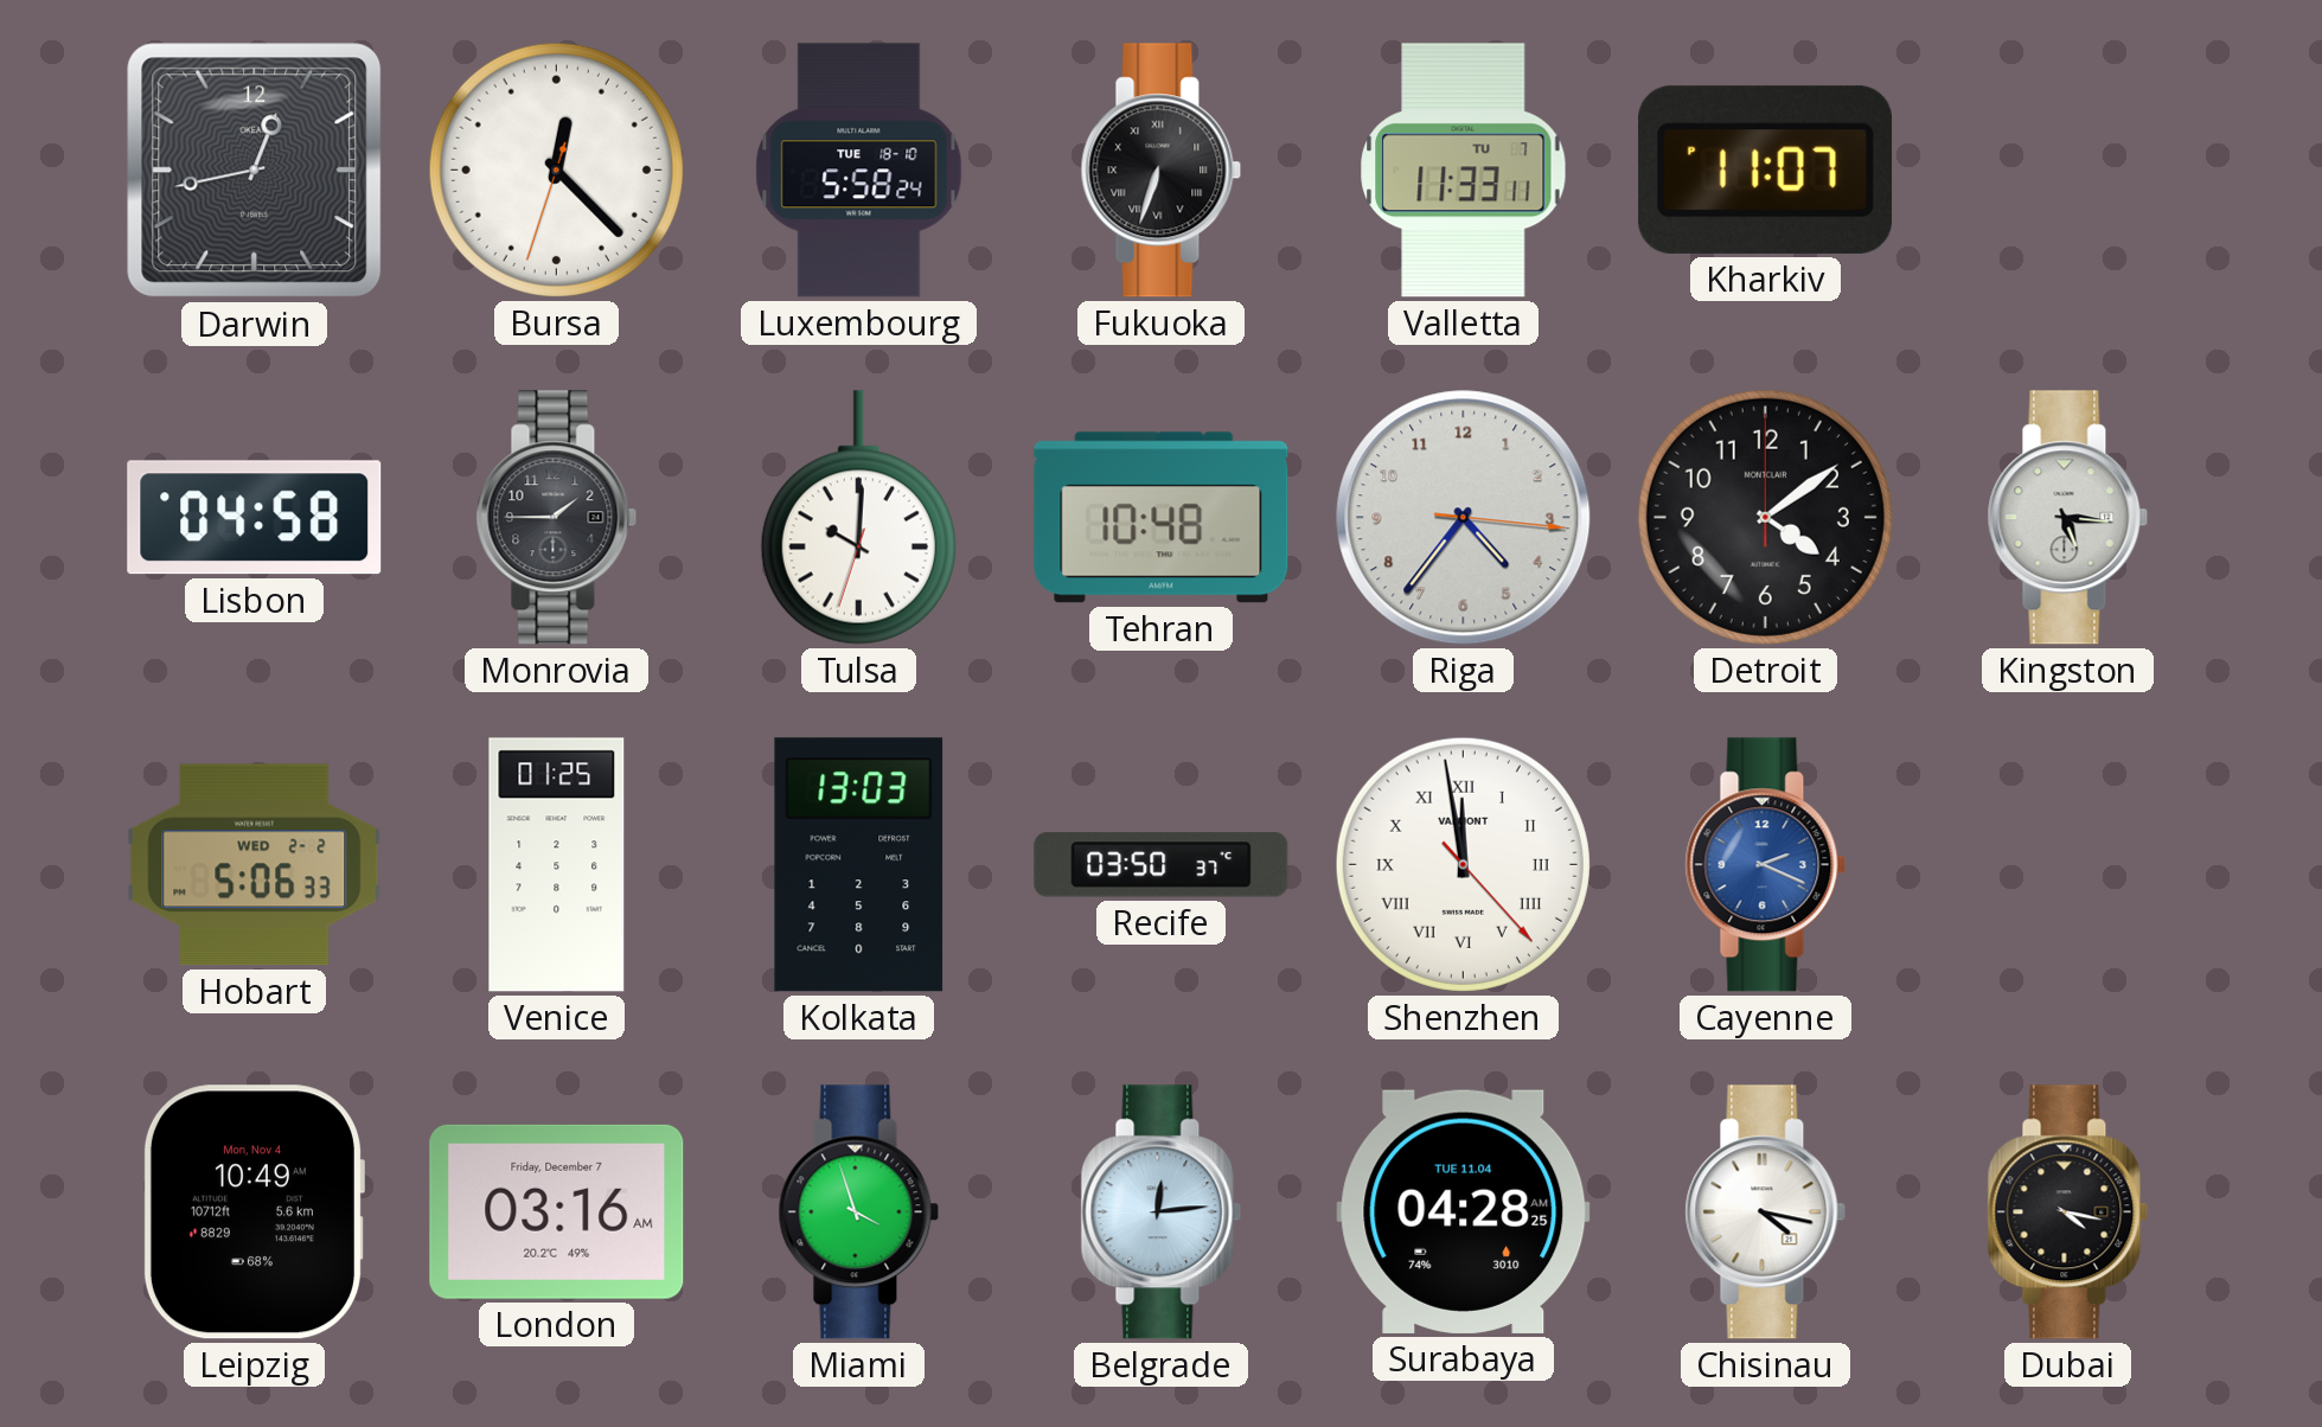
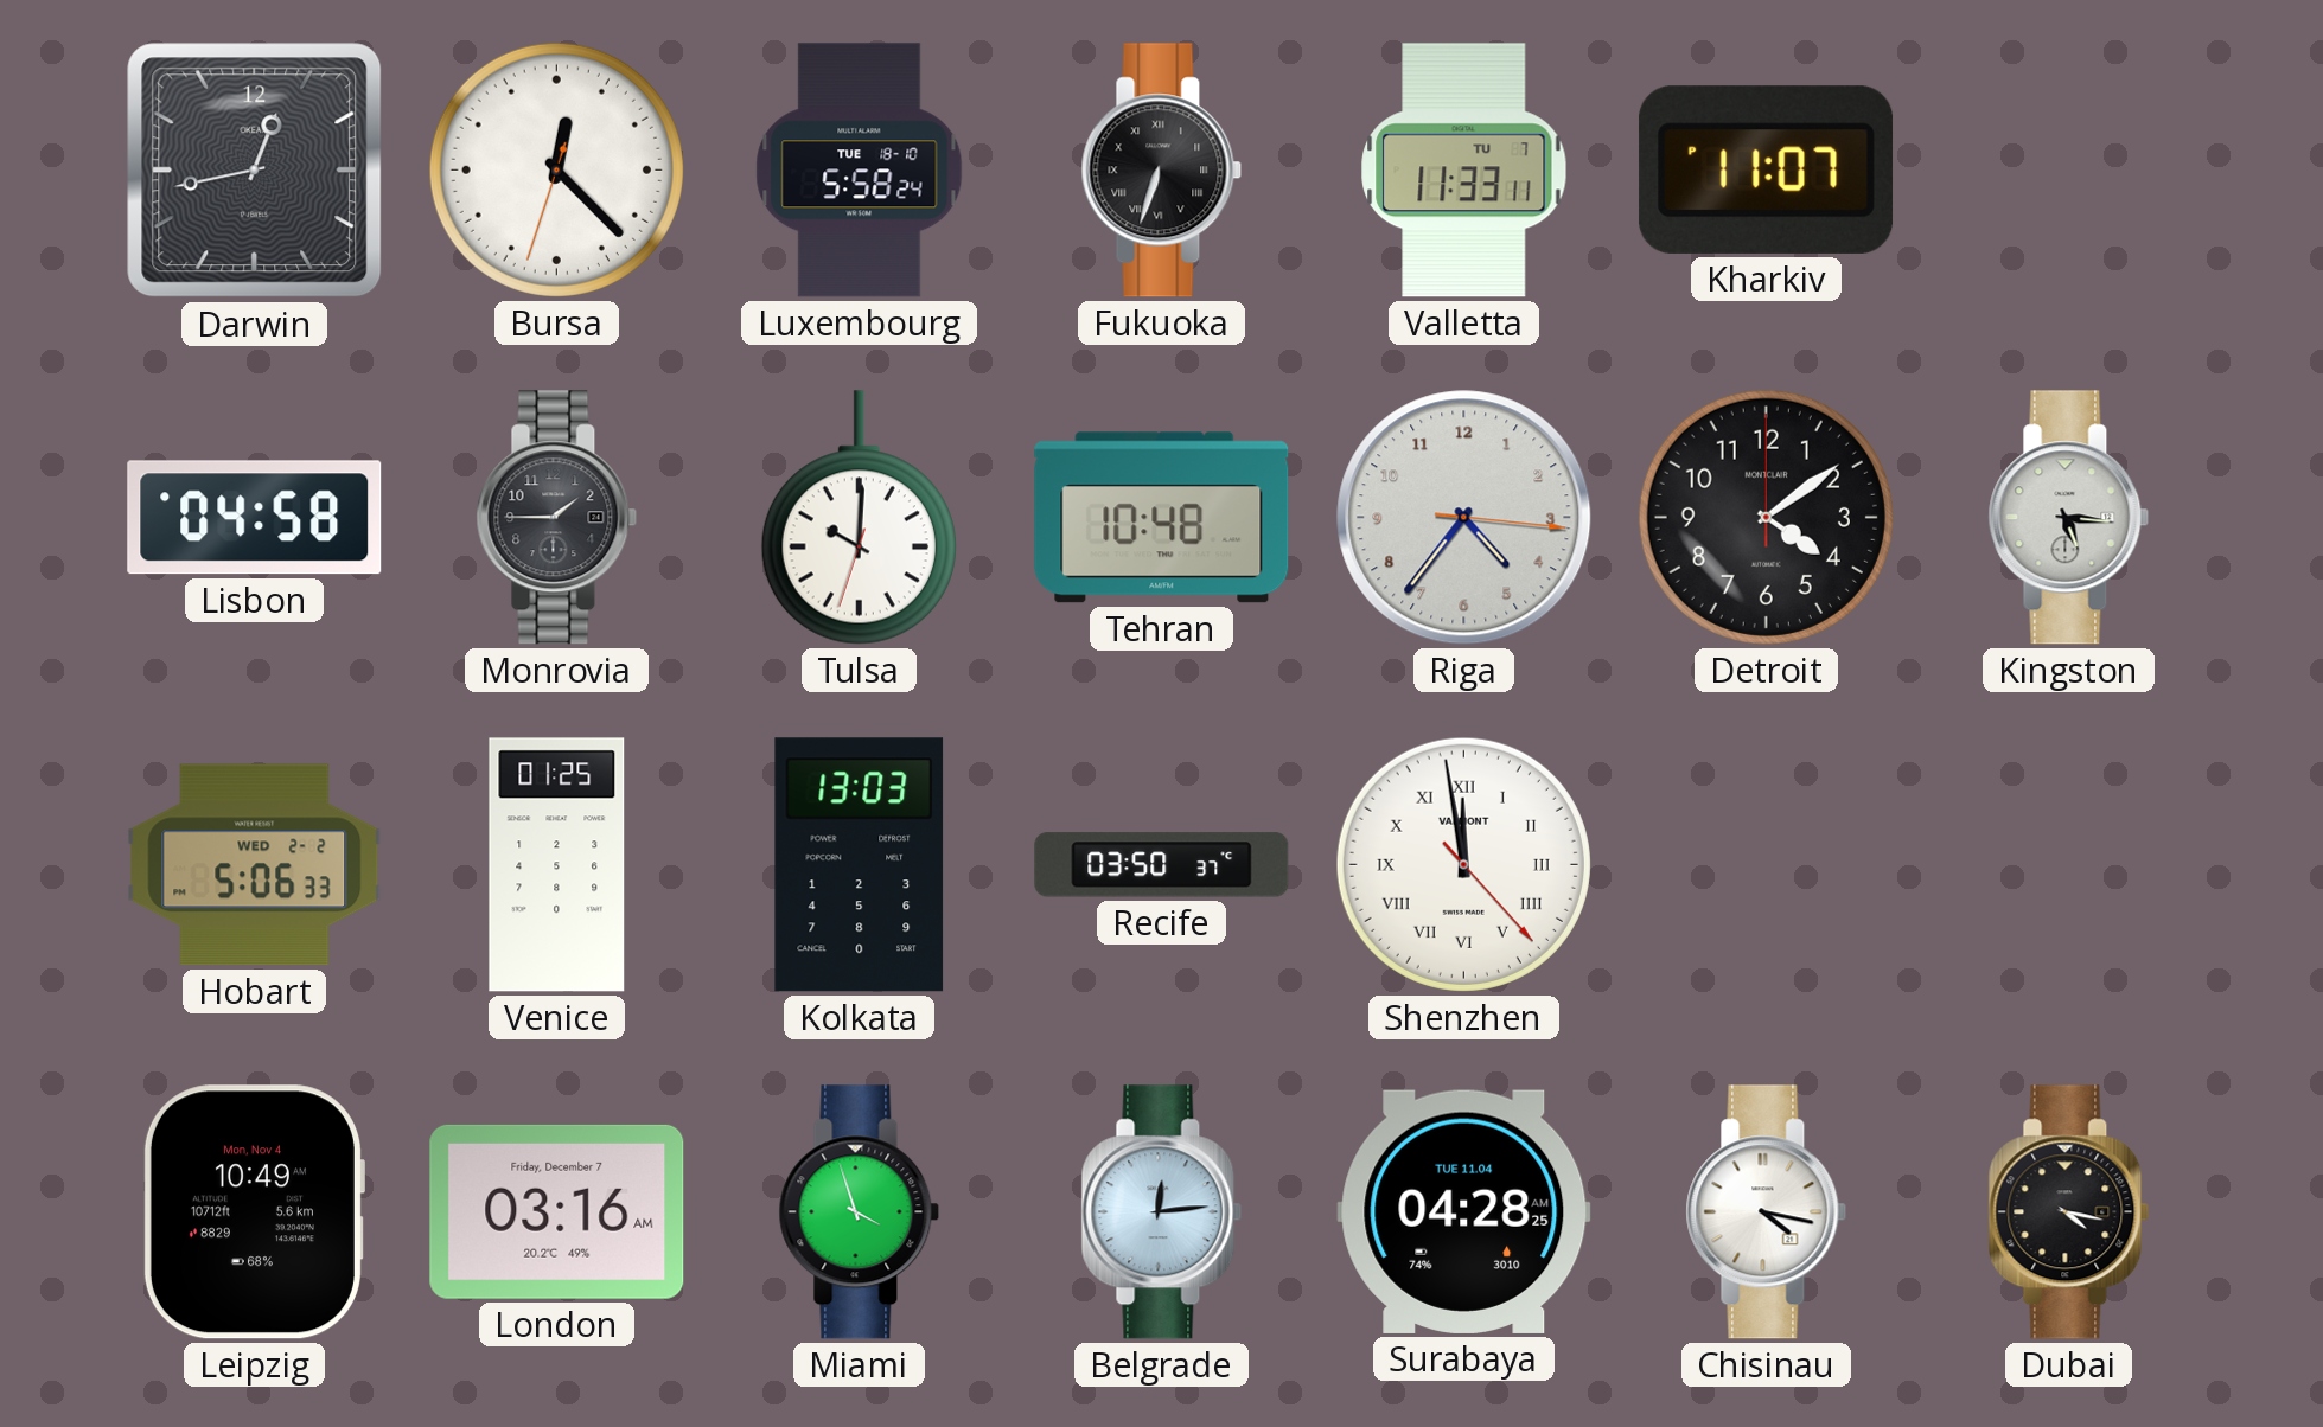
Cayenne: 2:19 -> none (1766, 865)
